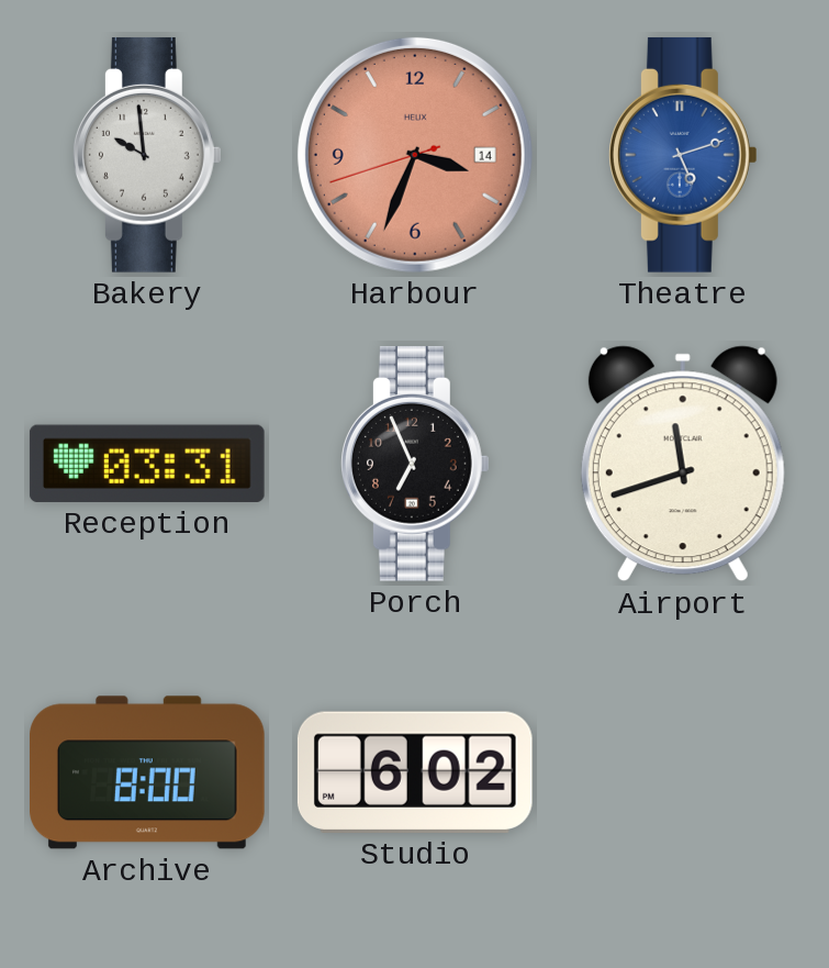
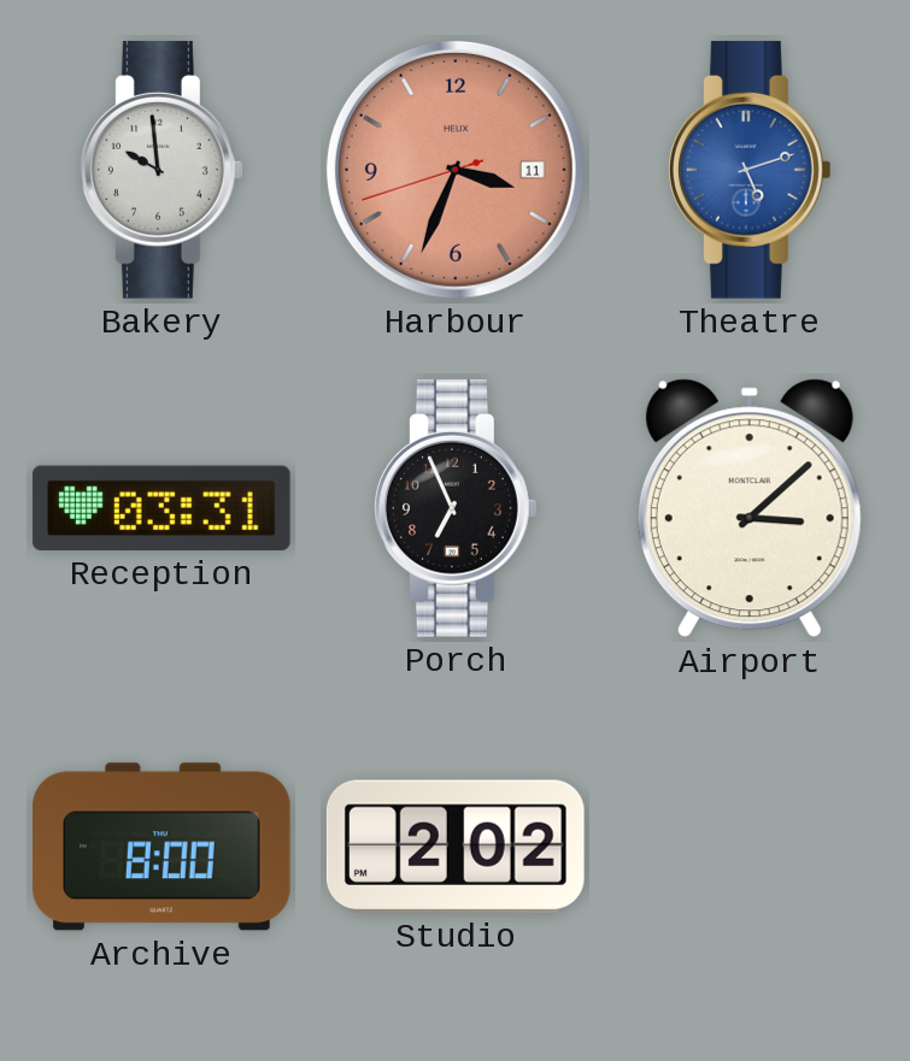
Harbour date: 14 -> 11 (456, 170)
Airport: 11:42 -> 3:08 (750, 508)
Studio: 6:02 -> 2:02 (456, 847)
